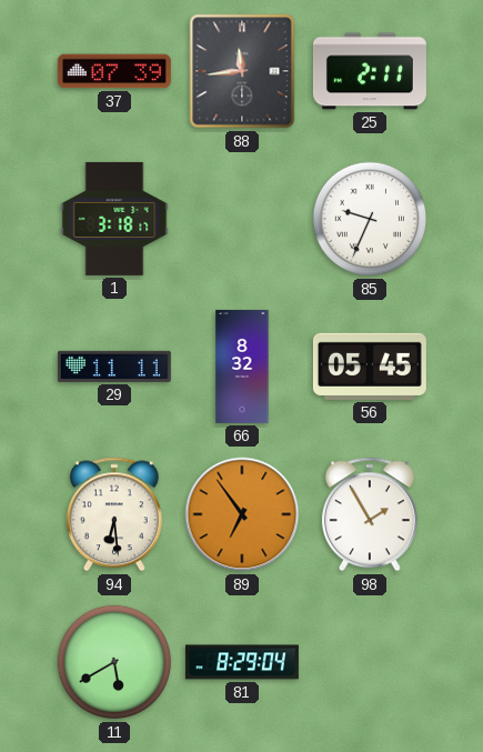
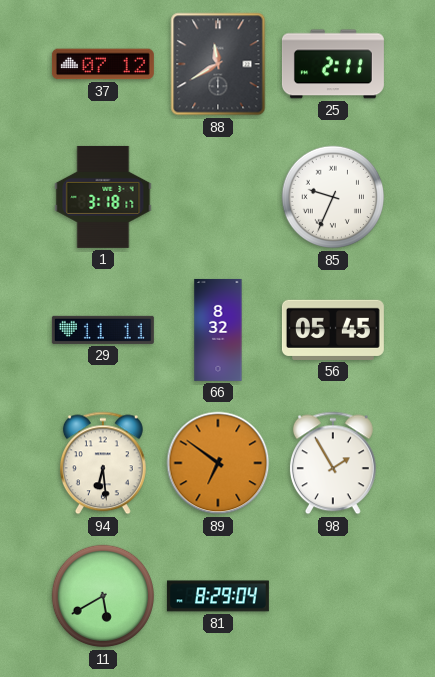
37: 07:39 -> 07:12 (103, 64)
88: 11:44 -> 11:40 (218, 64)
89: 6:54 -> 6:51 (218, 463)
